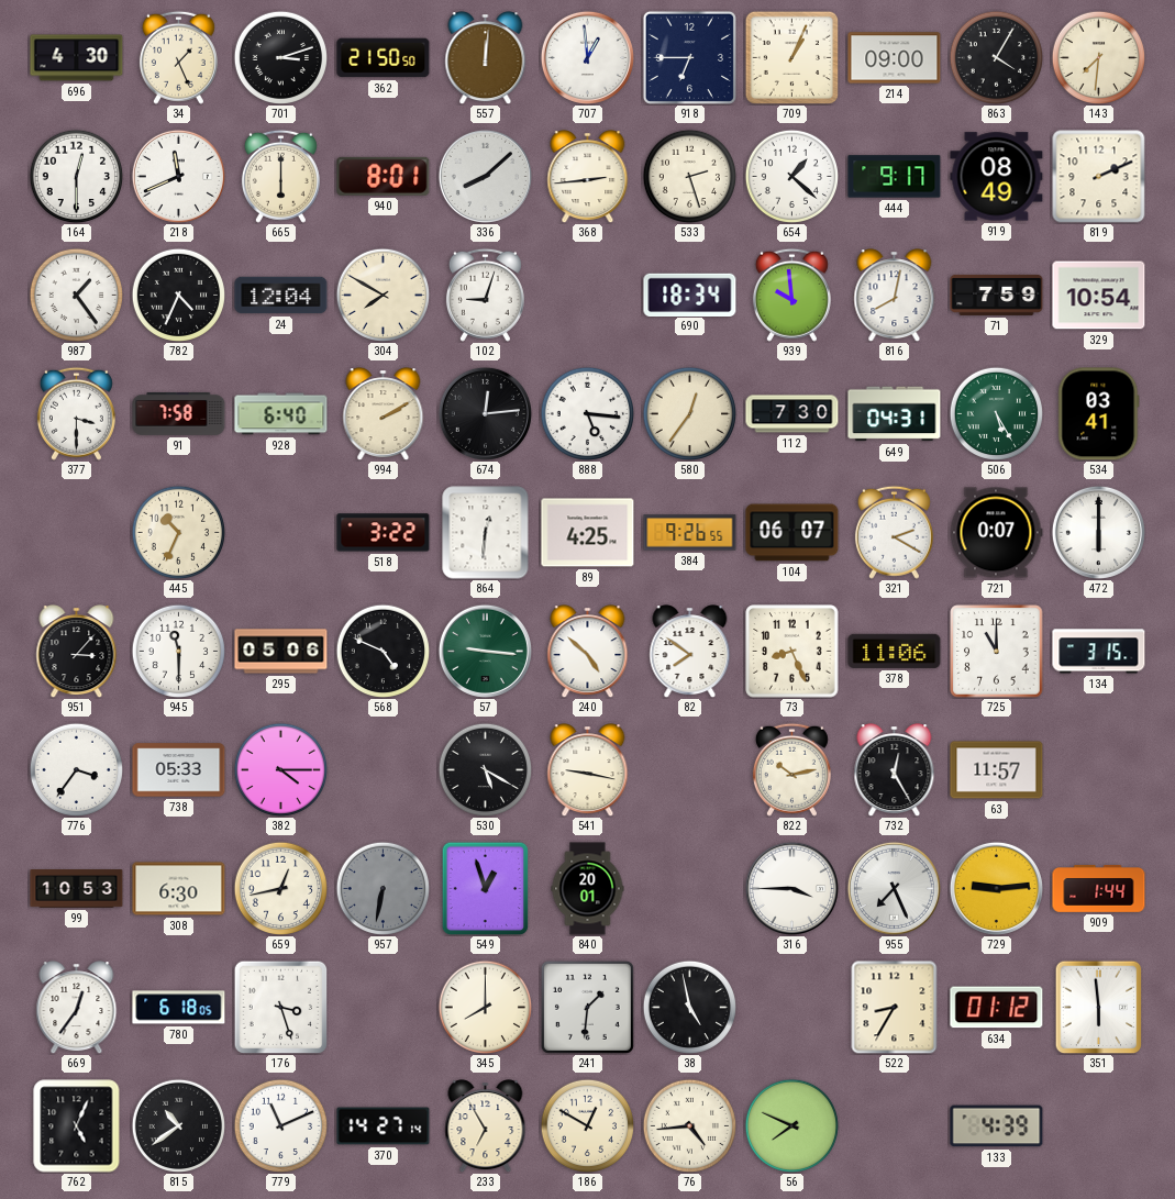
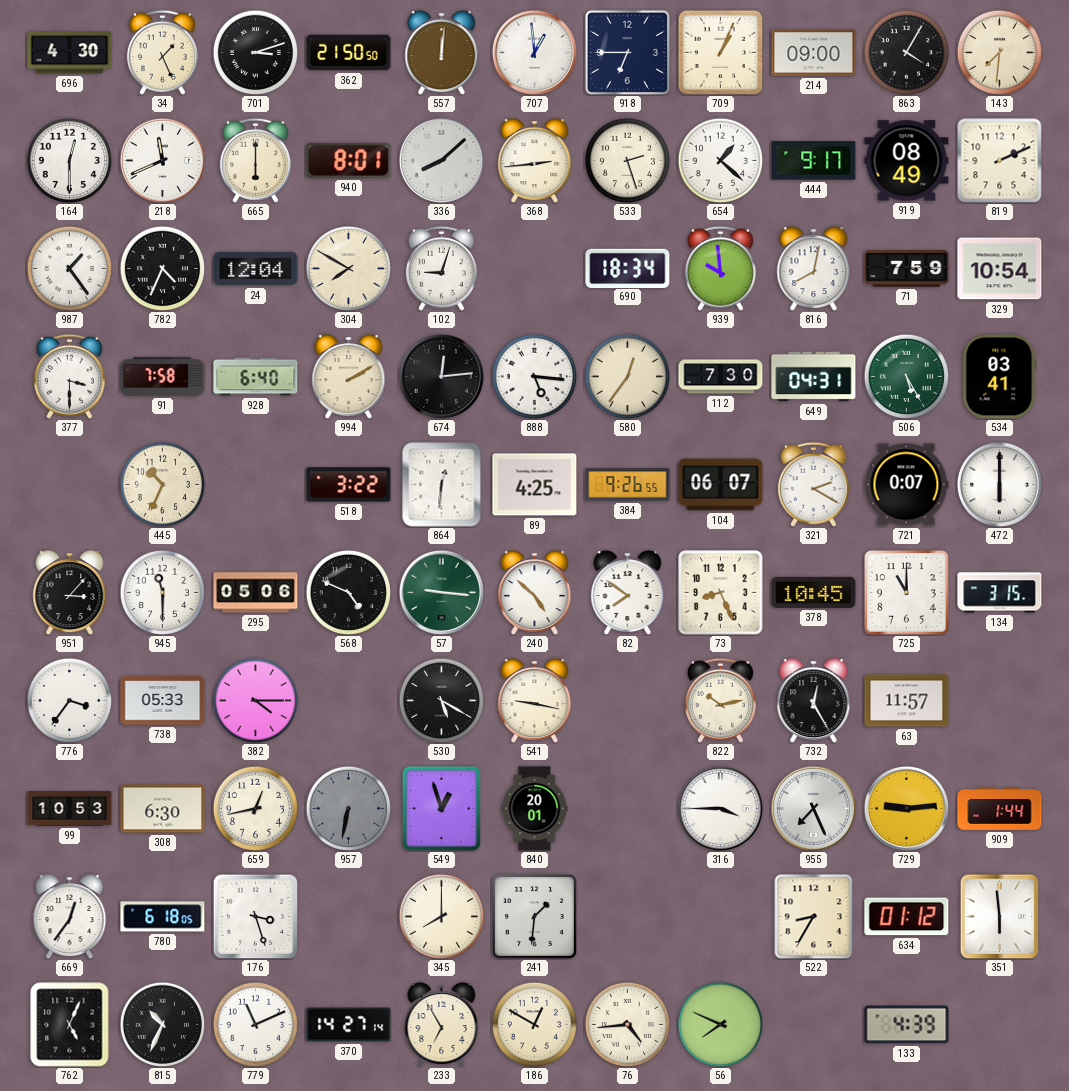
378: 11:06 -> 10:45 (814, 592)
38: 4:58 -> none (689, 1007)
815: 10:39 -> 10:34 (162, 1024)
